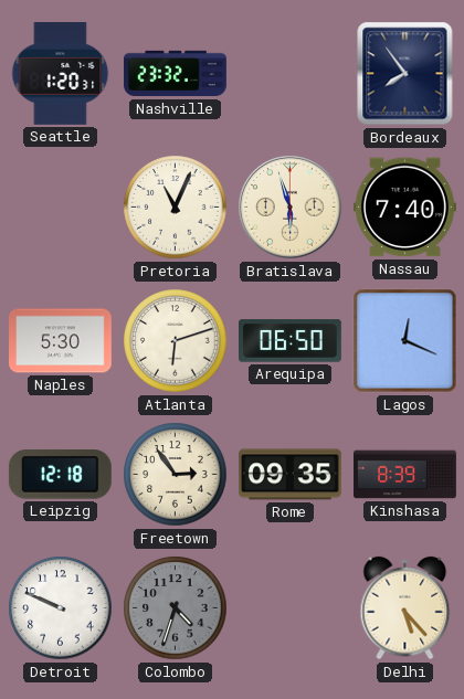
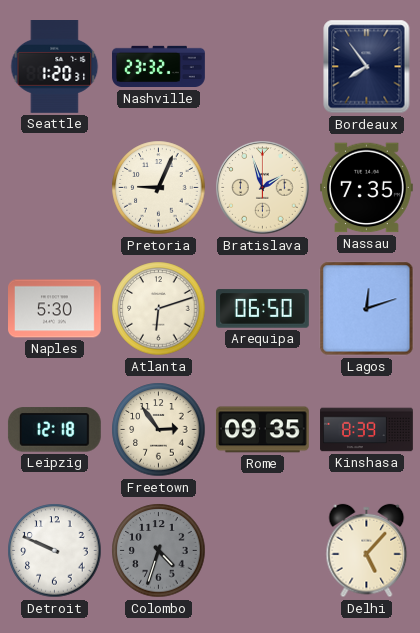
Pretoria: 11:04 -> 9:04 (159, 188)
Bratislava: 5:57 -> 1:57 (263, 188)
Nassau: 7:40 -> 7:35 (367, 188)
Lagos: 12:19 -> 12:12 (367, 309)
Delhi: 5:23 -> 5:07 (367, 551)
